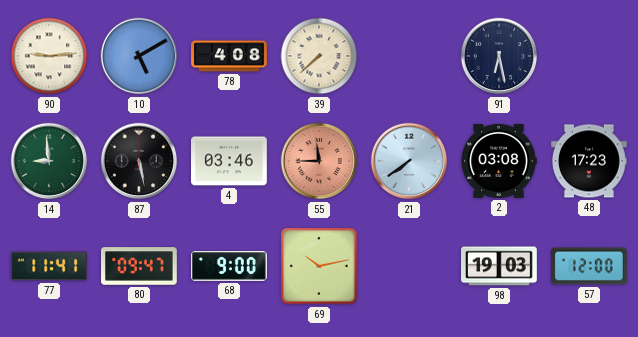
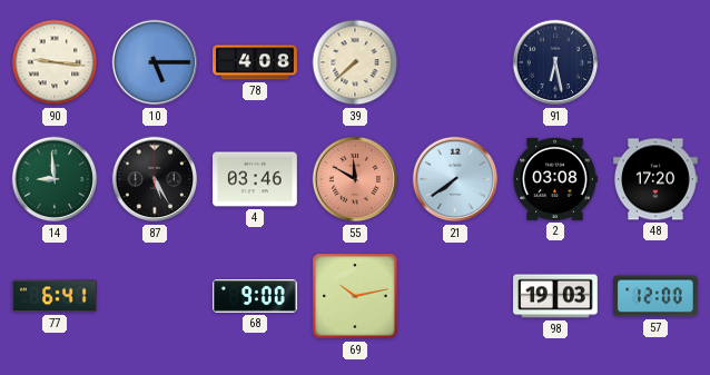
90: 9:14 -> 9:16 (55, 62)
10: 5:10 -> 5:15 (155, 62)
87: 5:28 -> 5:25 (155, 179)
55: 11:45 -> 11:50 (355, 179)
48: 17:23 -> 17:20 (657, 179)
77: 11:41 -> 6:41 (56, 296)
80: 09:47 -> none (139, 266)
